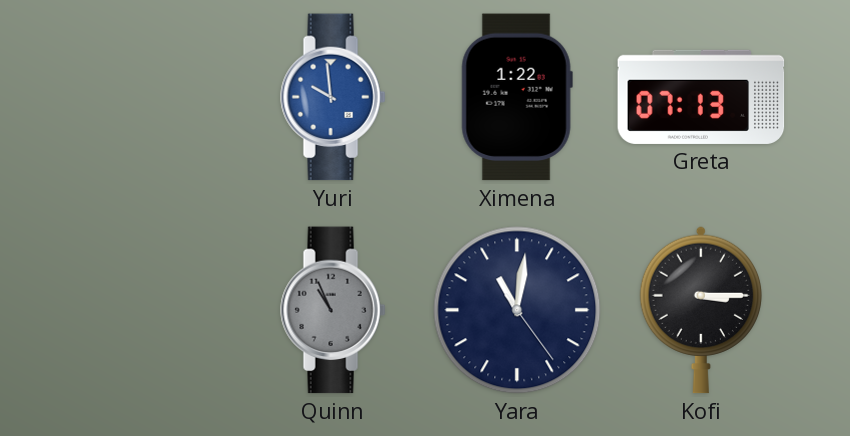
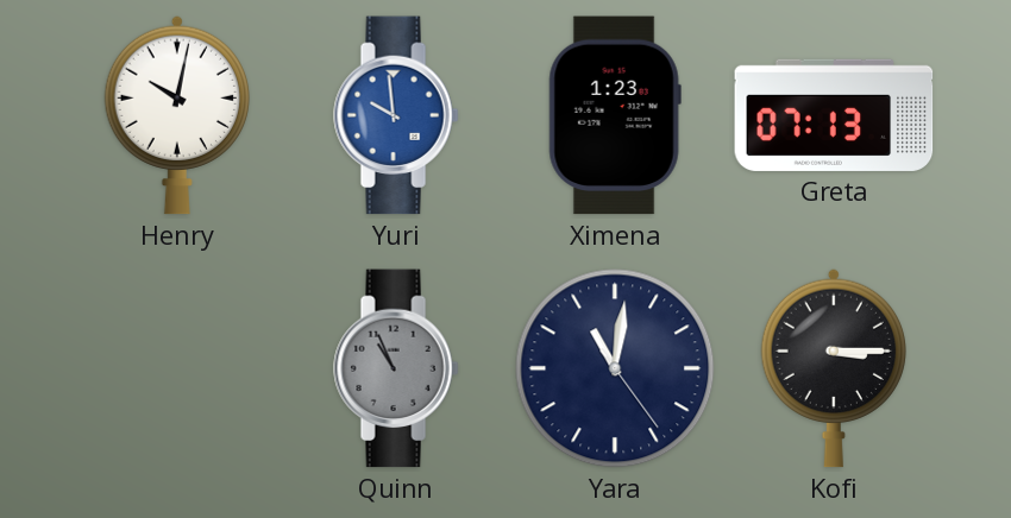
Henry: none -> 10:02 (176, 115)
Ximena: 1:22 -> 1:23 (615, 115)
